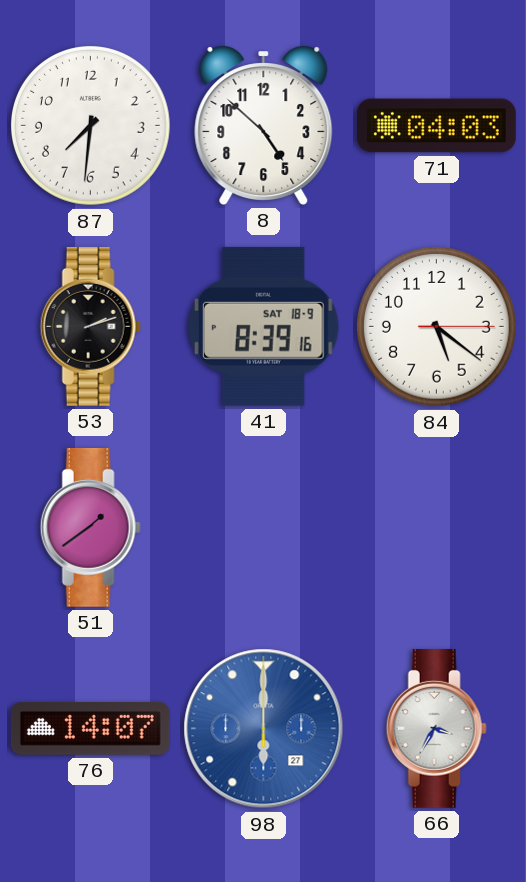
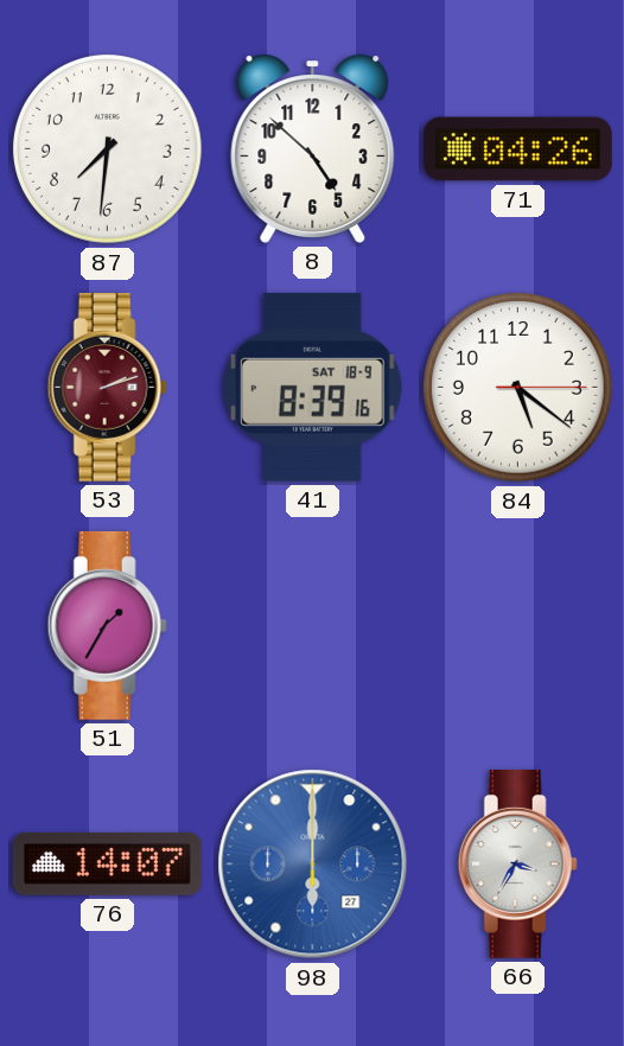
71: 04:03 -> 04:26 (517, 149)
53 dial: black -> burgundy (107, 387)
51: 1:39 -> 1:35 (107, 625)
